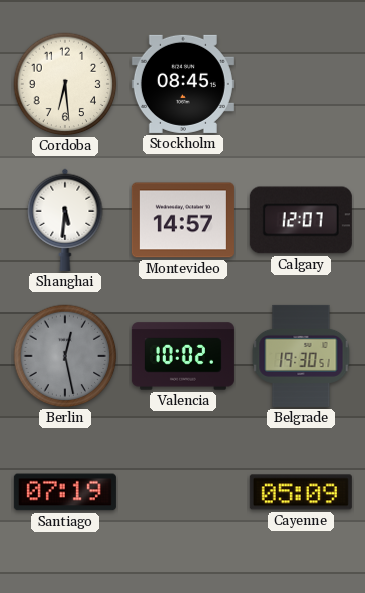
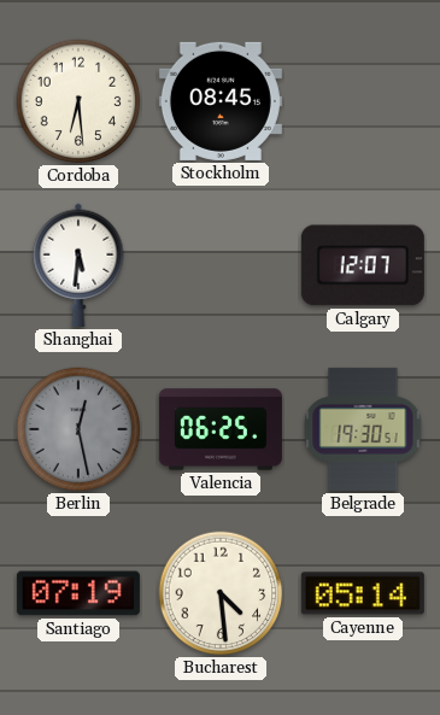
Montevideo: 14:57 -> none (183, 220)
Valencia: 10:02 -> 06:25 (221, 429)
Bucharest: none -> 4:29 (221, 593)
Cayenne: 05:09 -> 05:14 (363, 593)
